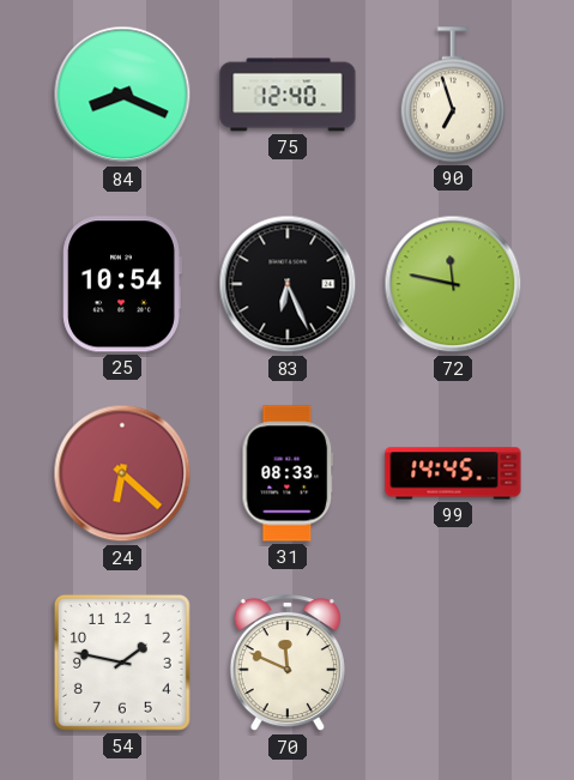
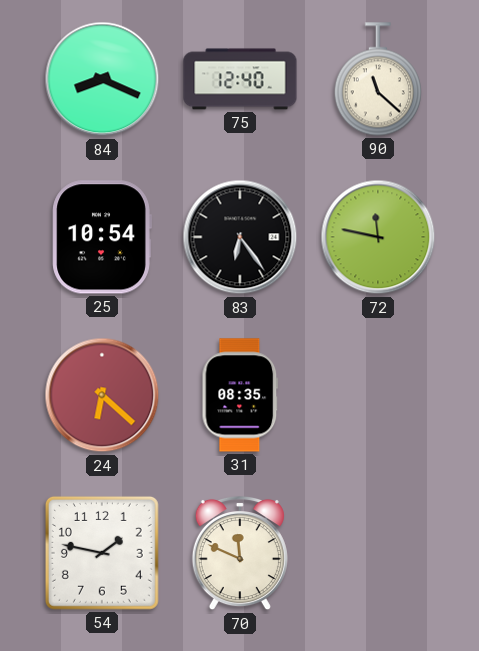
90: 6:57 -> 11:22 (378, 79)
83: 6:26 -> 6:24 (240, 237)
31: 08:33 -> 08:35 (240, 395)
99: 14:45 -> none (453, 473)
